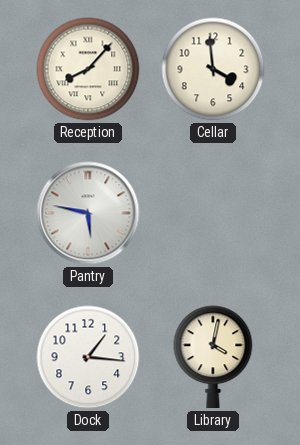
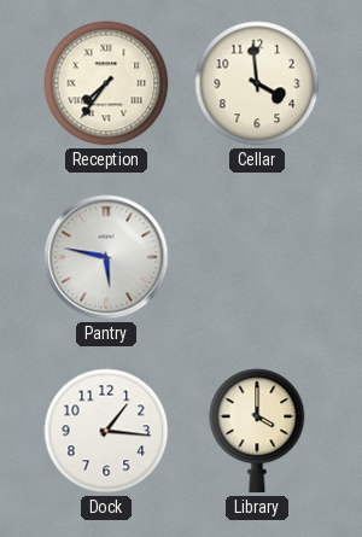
Reception: 8:07 -> 7:36 (106, 83)
Library: 4:02 -> 4:00 (257, 431)
